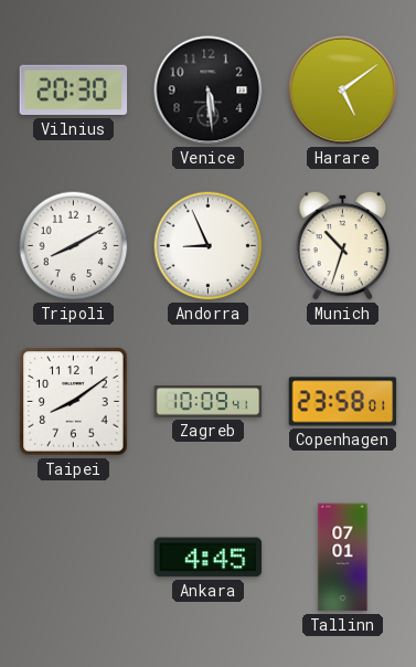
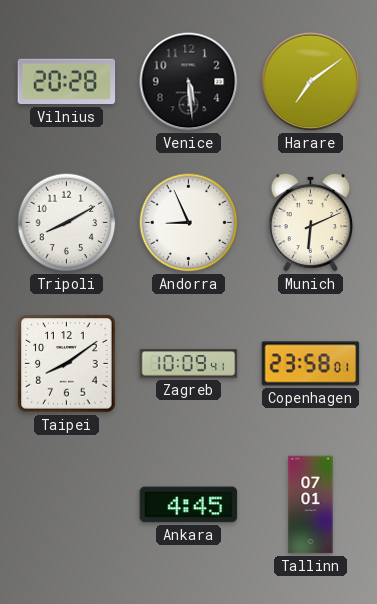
Vilnius: 20:30 -> 20:28 (67, 82)
Harare: 5:09 -> 7:09 (311, 82)
Munich: 10:33 -> 6:11 (311, 222)
